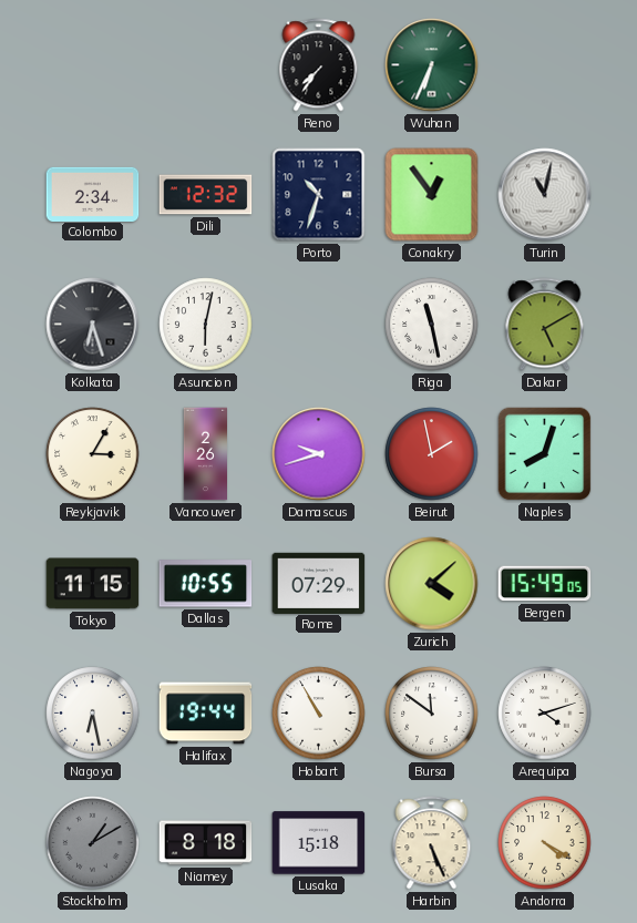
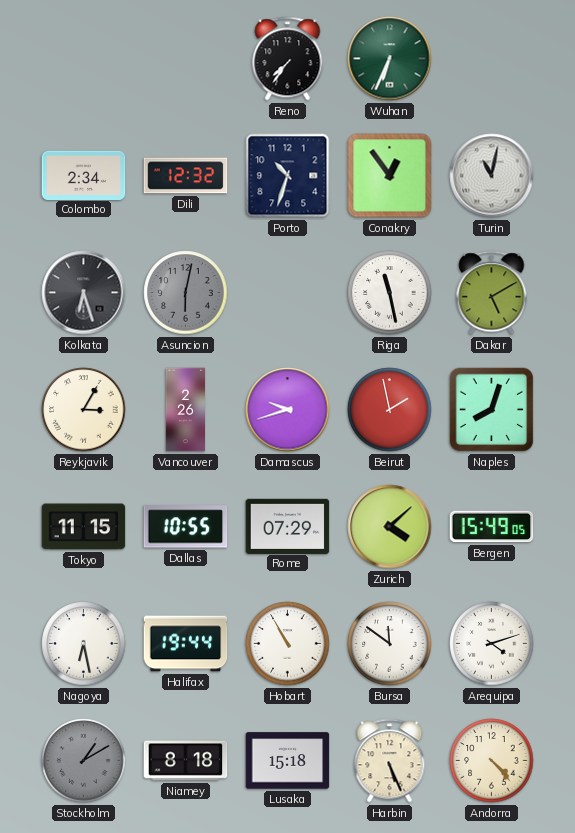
Asuncion dial: white -> grey (186, 293)
Andorra: 4:20 -> 4:23 (492, 761)
